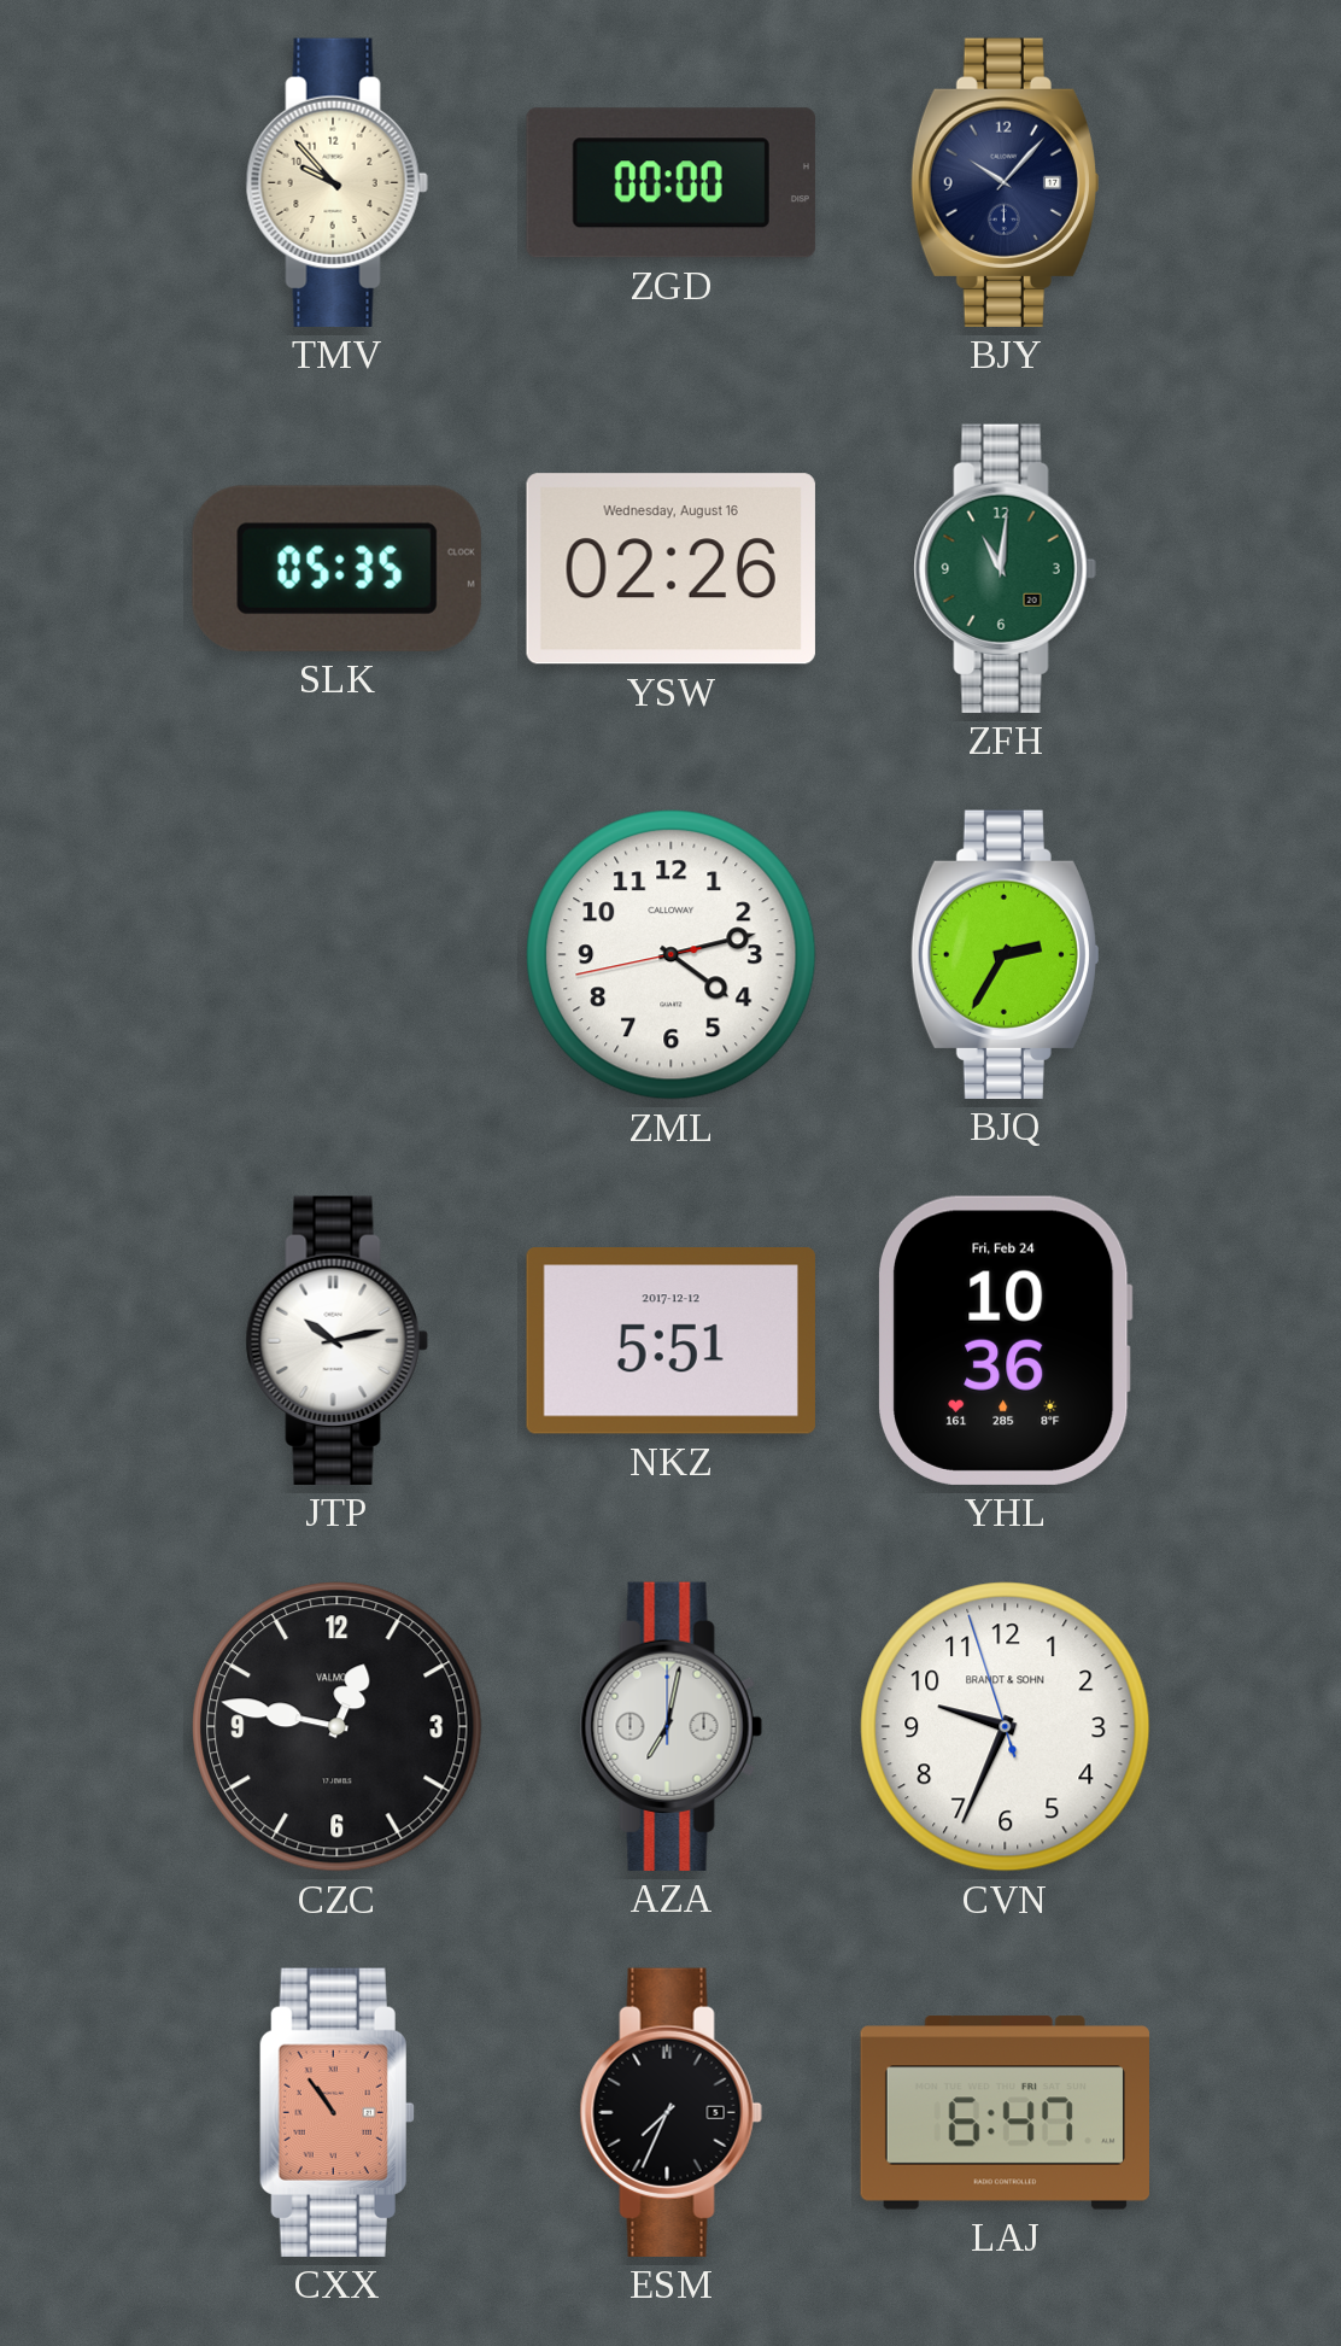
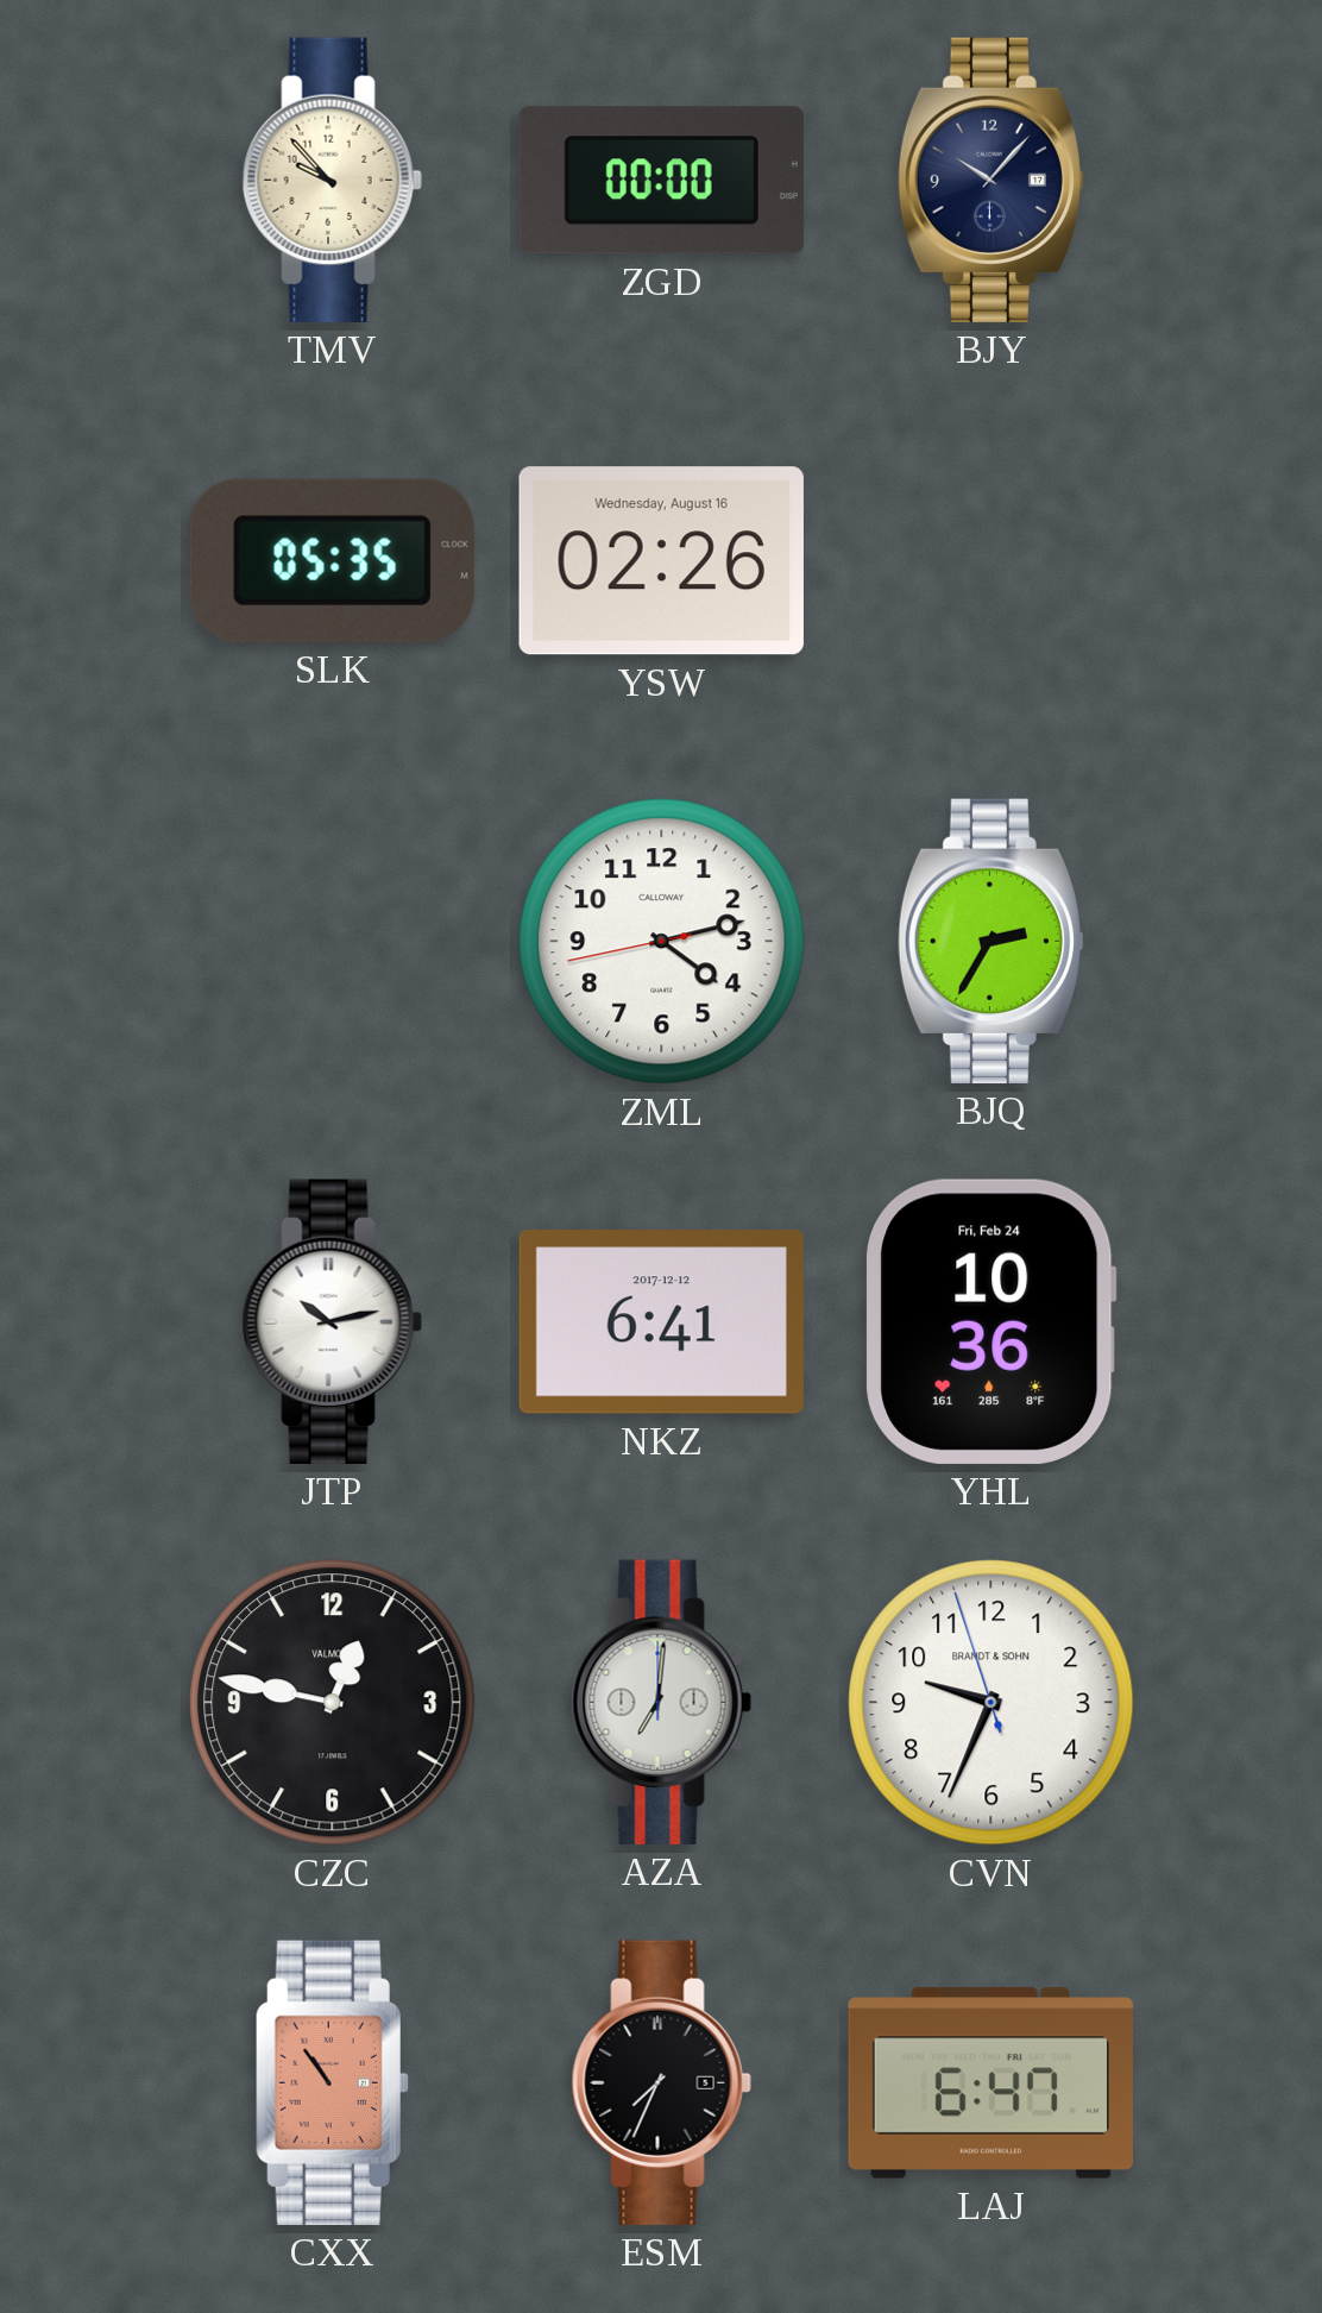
ZFH: 11:01 -> none (1005, 568)
NKZ: 5:51 -> 6:41 (661, 1322)
AZA: 7:02 -> 7:01 (661, 1702)
